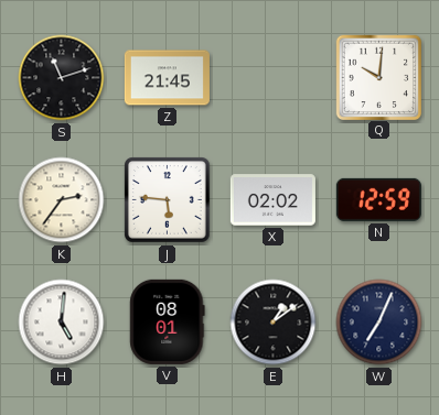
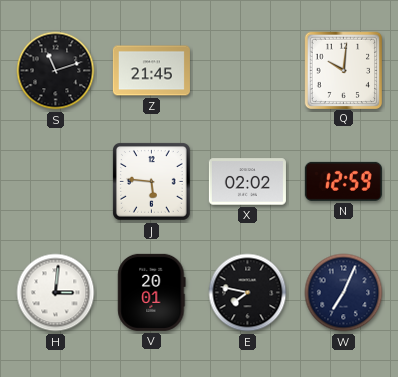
K: 2:36 -> none (62, 200)
H: 5:01 -> 3:01 (56, 293)
V: 08:01 -> 20:01 (152, 292)
E: 1:09 -> 7:47 (248, 293)
